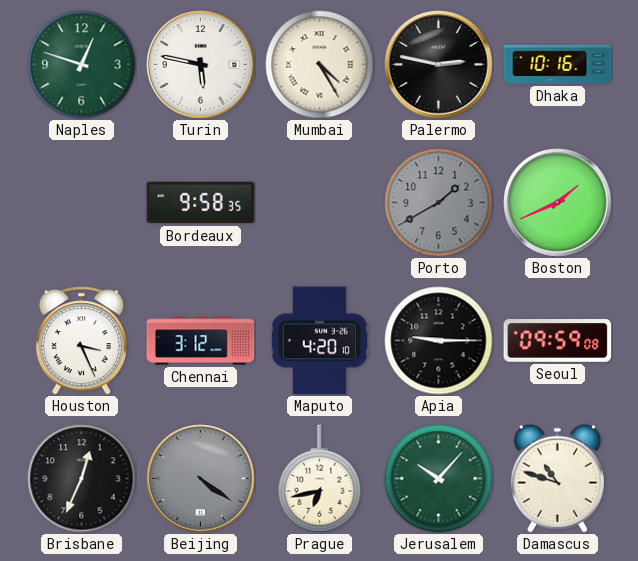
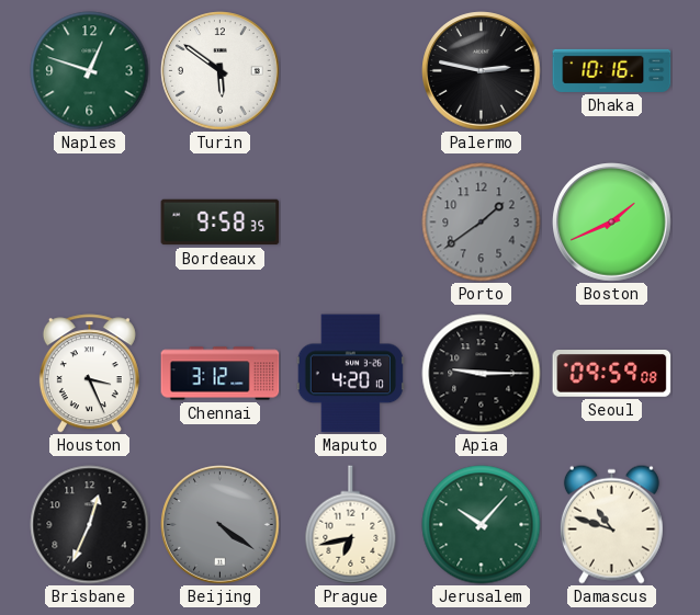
Turin: 5:47 -> 5:51 (221, 71)
Mumbai: 4:25 -> none (320, 65)
Porto: 1:40 -> 1:39 (482, 223)
